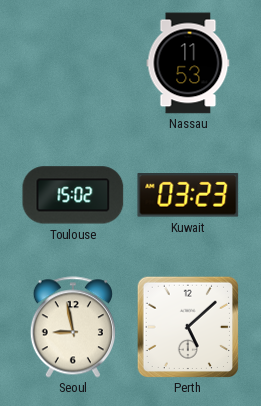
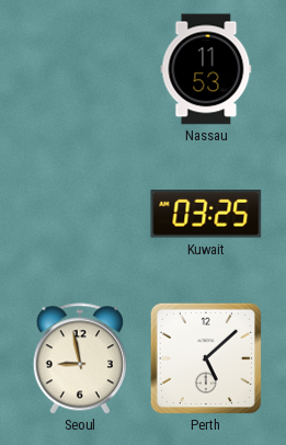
Toulouse: 15:02 -> none (73, 195)
Kuwait: 03:23 -> 03:25 (206, 215)
